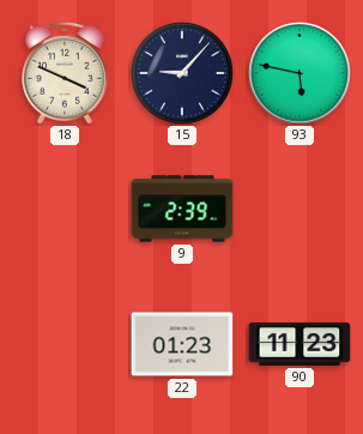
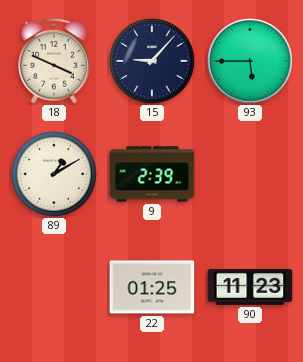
93: 5:47 -> 5:45 (250, 61)
89: none -> 1:10 (55, 175)
22: 01:23 -> 01:25 (152, 287)
